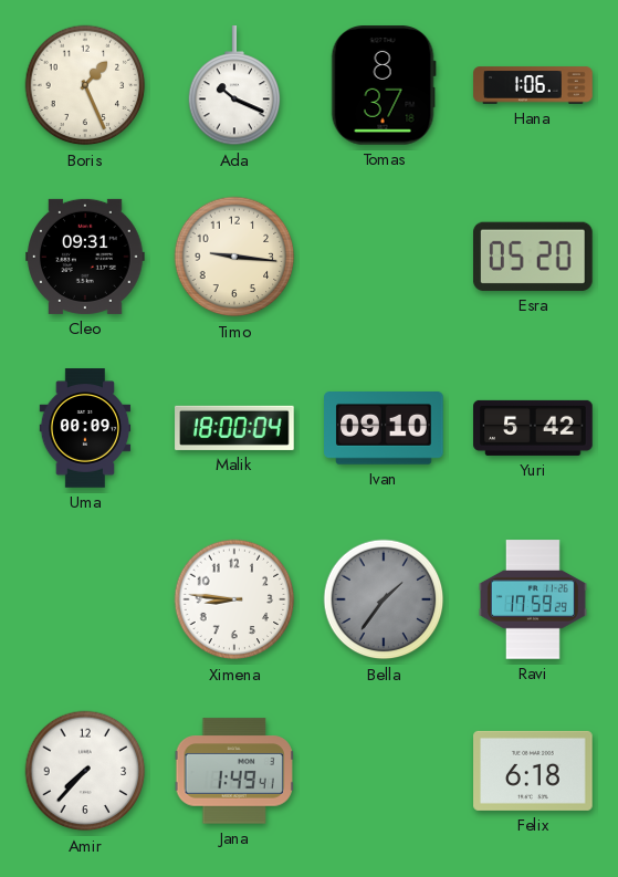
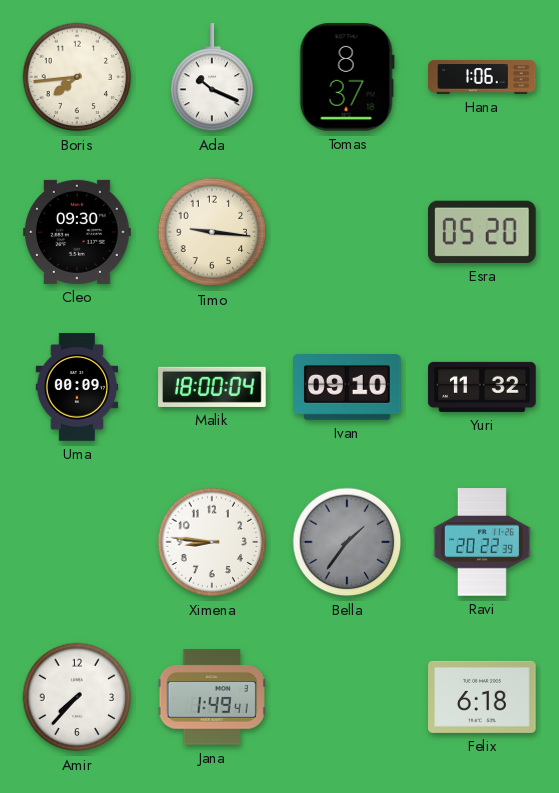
Boris: 1:26 -> 7:44 (77, 77)
Cleo: 09:31 -> 09:30 (77, 232)
Yuri: 5:42 -> 11:32 (482, 387)
Ravi: 17:59 -> 20:22 (482, 542)
